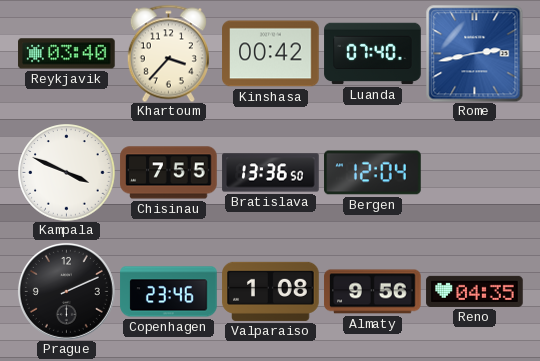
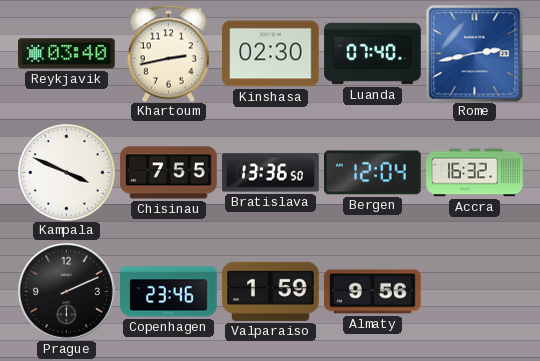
Khartoum: 3:37 -> 2:43 (168, 53)
Kinshasa: 00:42 -> 02:30 (271, 54)
Accra: none -> 16:32 (475, 173)
Valparaiso: 1:08 -> 1:59 (271, 291)
Reno: 04:35 -> none (475, 291)
